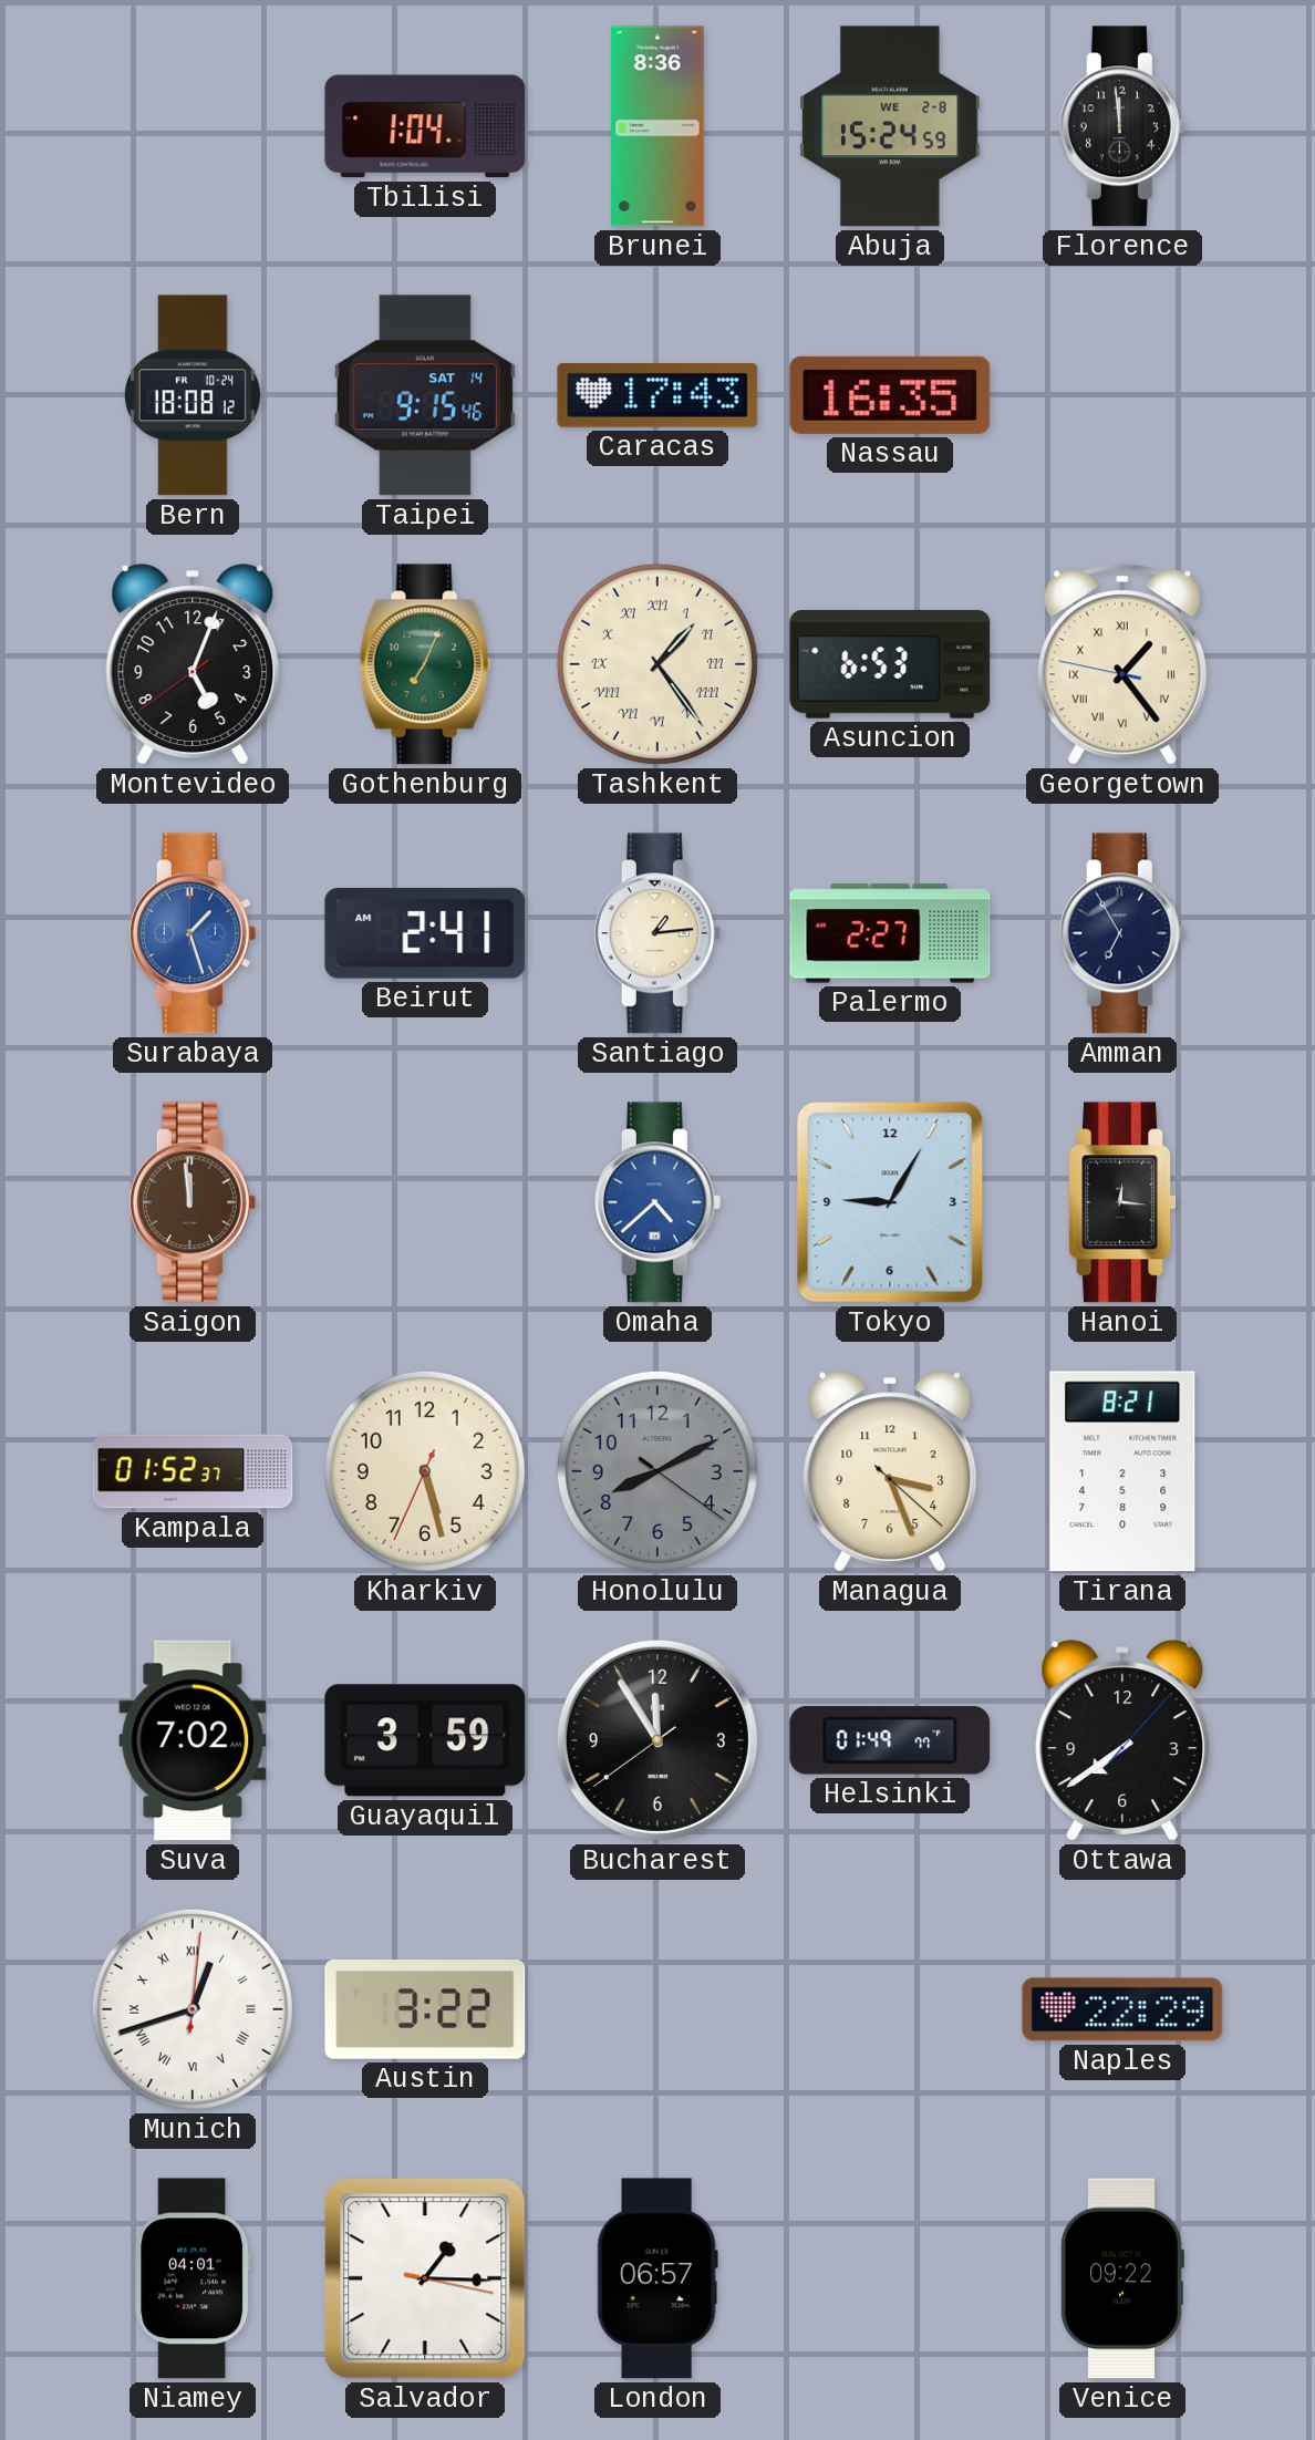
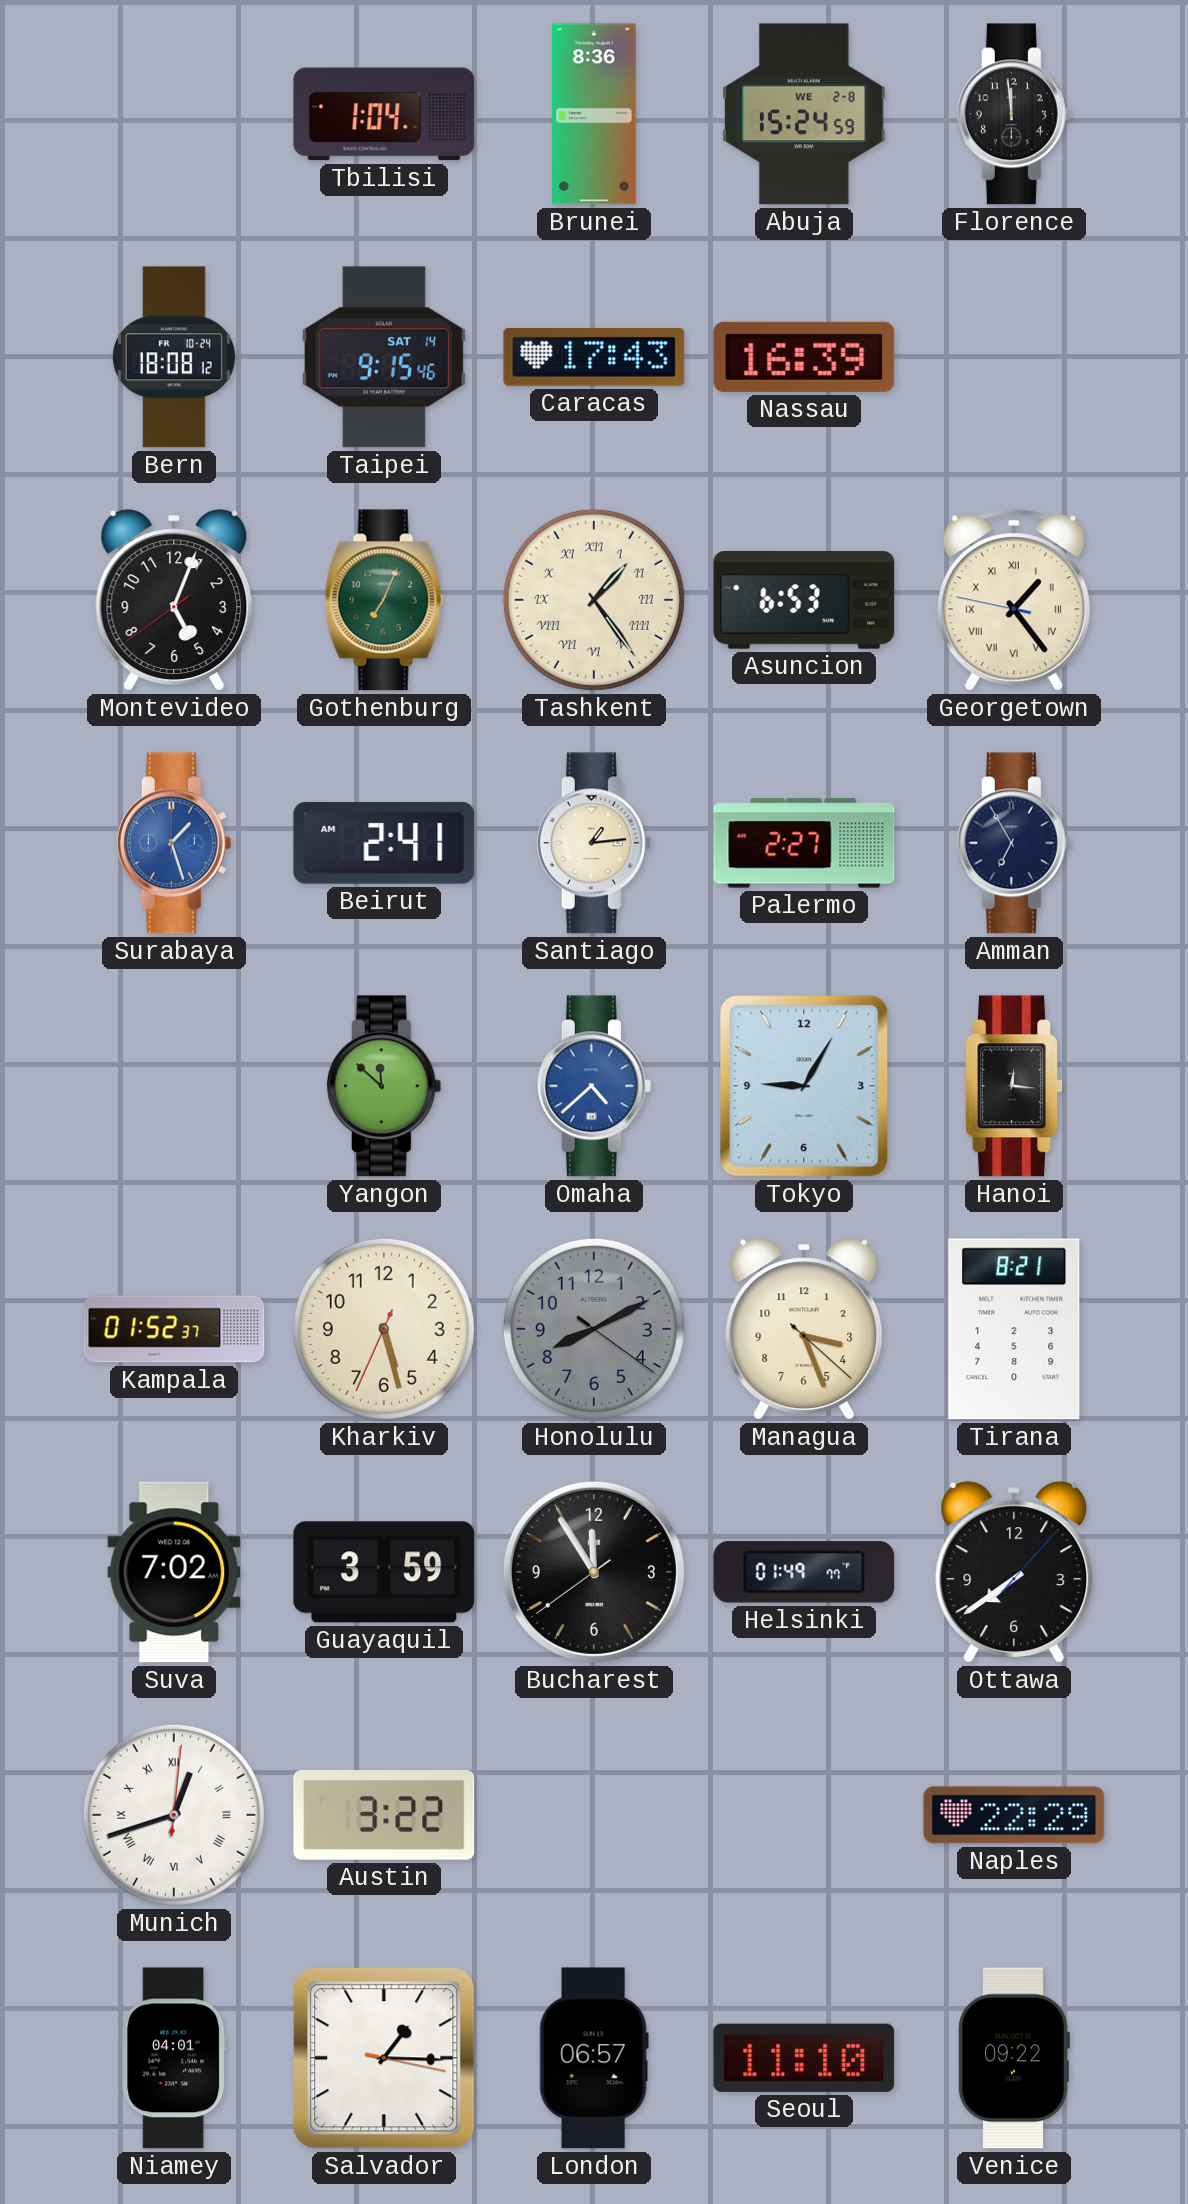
Nassau: 16:35 -> 16:39 (804, 357)
Saigon: 11:59 -> none (193, 1202)
Yangon: none -> 11:52 (384, 1086)
Seoul: none -> 11:10 (804, 2058)
